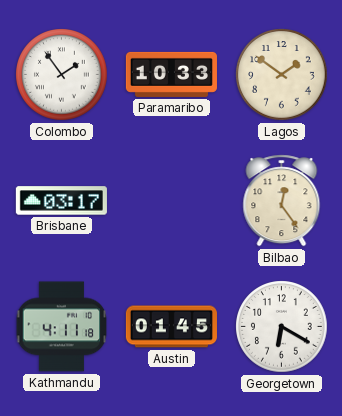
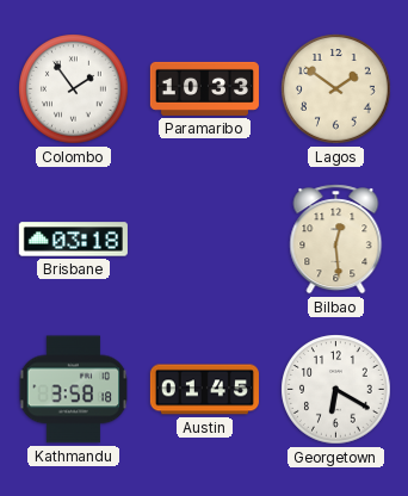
Brisbane: 03:17 -> 03:18 (73, 240)
Bilbao: 12:24 -> 12:29 (336, 240)
Kathmandu: 4:11 -> 3:58 (74, 390)
